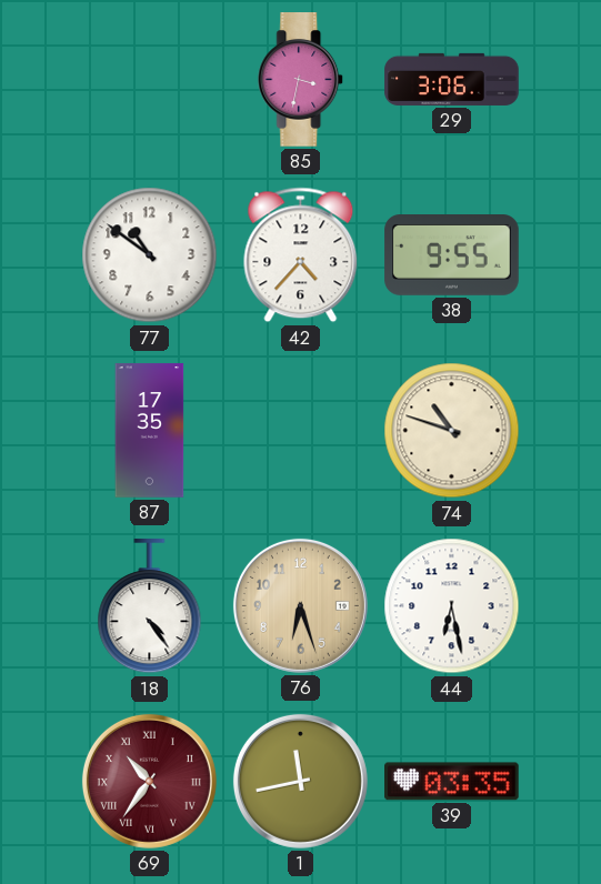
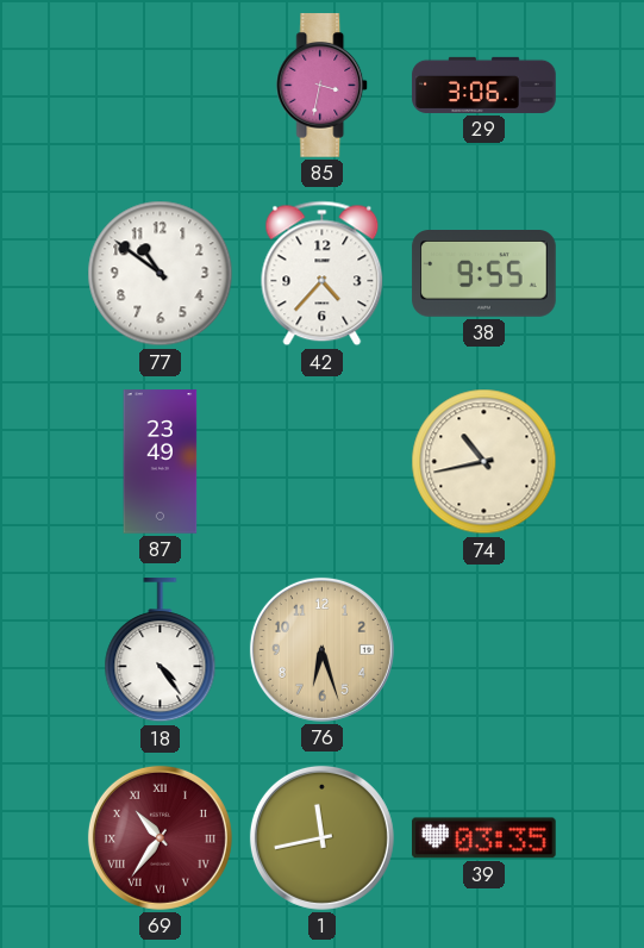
87: 17:35 -> 23:49 (161, 462)
74: 10:48 -> 10:43 (484, 462)
44: 6:28 -> none (452, 606)
